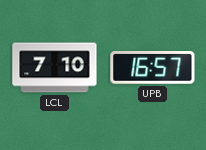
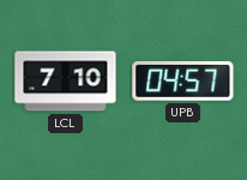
UPB: 16:57 -> 04:57 (183, 82)
